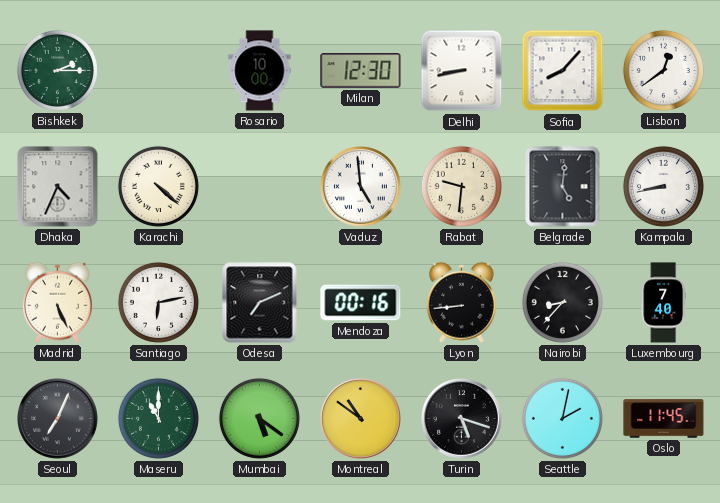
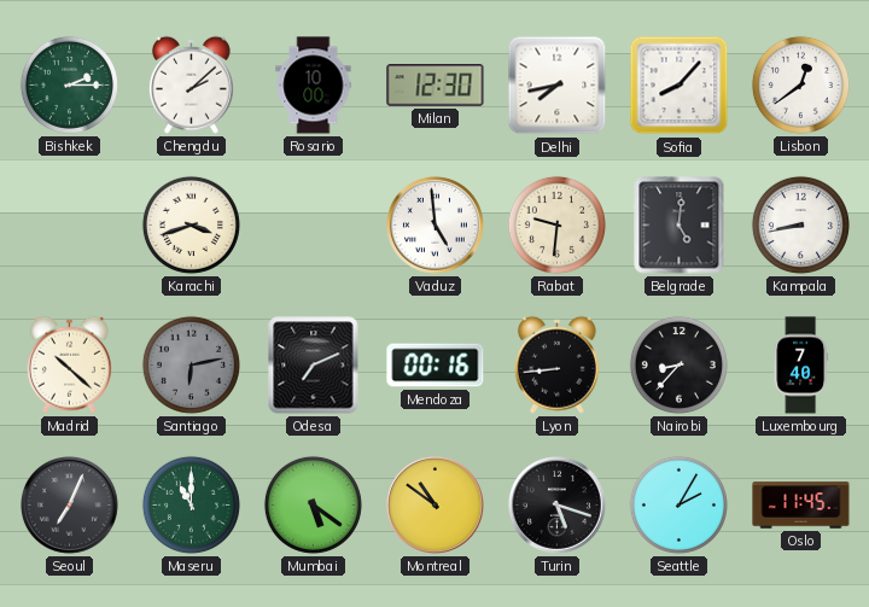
Chengdu: none -> 2:08 (191, 84)
Delhi: 8:43 -> 7:43 (558, 86)
Dhaka: 4:34 -> none (58, 187)
Karachi: 4:22 -> 3:42 (191, 224)
Madrid: 5:26 -> 10:22 (69, 364)
Santiago dial: white -> grey (191, 364)
Seattle: 2:02 -> 2:05 (678, 504)
